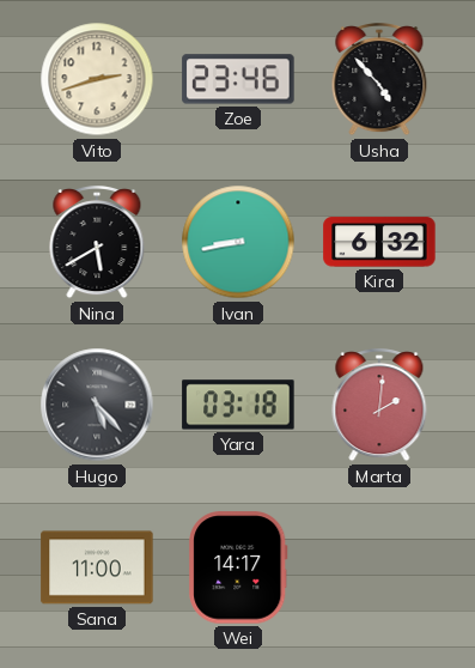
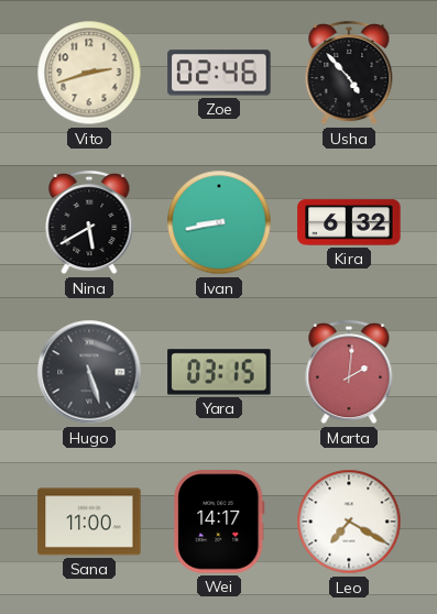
Zoe: 23:46 -> 02:46 (219, 73)
Hugo: 5:23 -> 5:27 (89, 372)
Yara: 03:18 -> 03:15 (219, 372)
Leo: none -> 7:20 (349, 522)
